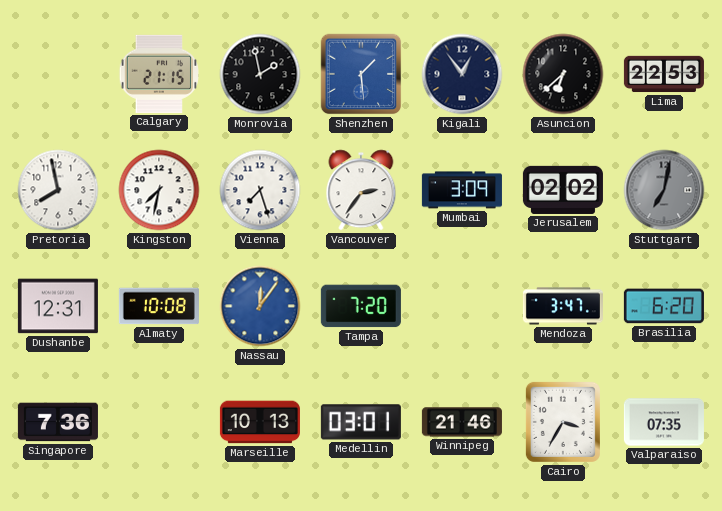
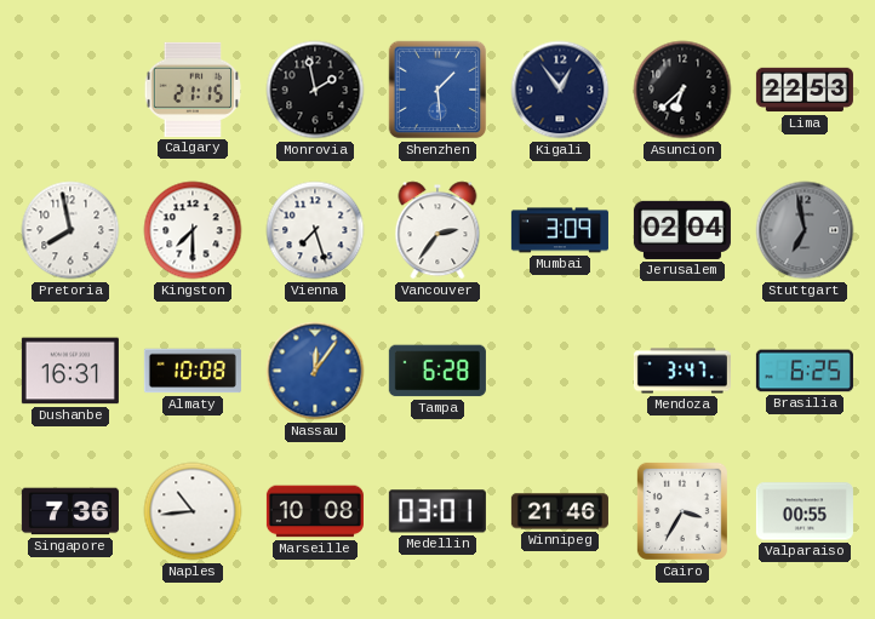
Kingston: 7:32 -> 7:30 (193, 230)
Jerusalem: 02:02 -> 02:04 (682, 230)
Stuttgart: 7:02 -> 6:58 (805, 230)
Dushanbe: 12:31 -> 16:31 (70, 371)
Tampa: 7:20 -> 6:28 (438, 371)
Brasilia: 6:20 -> 6:25 (805, 371)
Naples: none -> 10:44 (193, 511)
Marseille: 10:13 -> 10:08 (315, 511)
Valparaiso: 07:35 -> 00:55 (805, 511)
